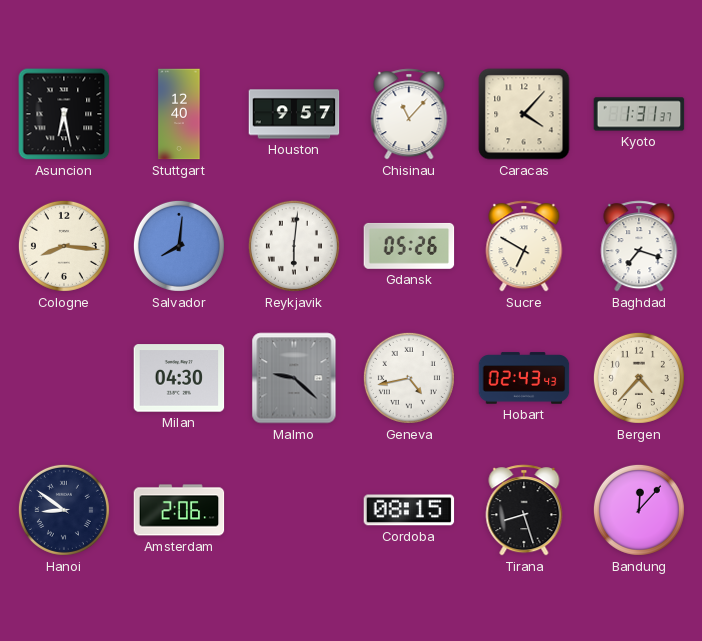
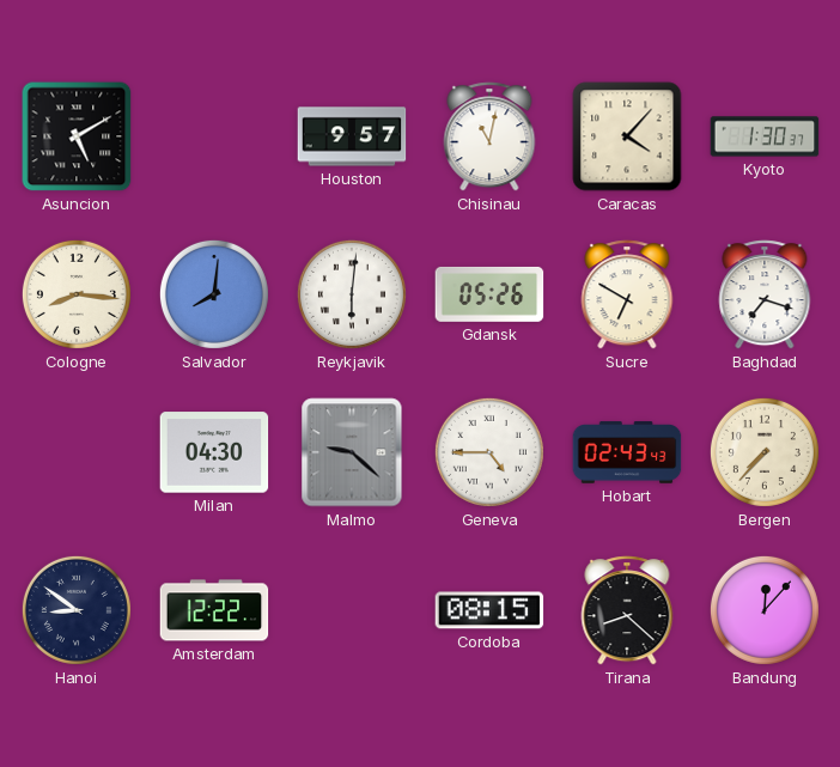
Asuncion: 6:28 -> 5:10 (77, 136)
Stuttgart: 12:40 -> none (179, 114)
Chisinau: 11:07 -> 11:02 (489, 136)
Kyoto: 1:31 -> 1:30 (765, 136)
Geneva: 4:43 -> 4:45 (489, 452)
Bergen: 4:37 -> 7:37 (765, 452)
Amsterdam: 2:06 -> 12:22 (214, 610)
Tirana: 8:27 -> 8:22 (627, 610)
